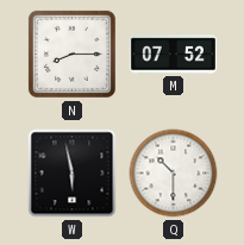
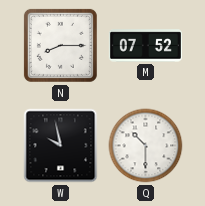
W: 5:58 -> 9:58 (61, 146)
